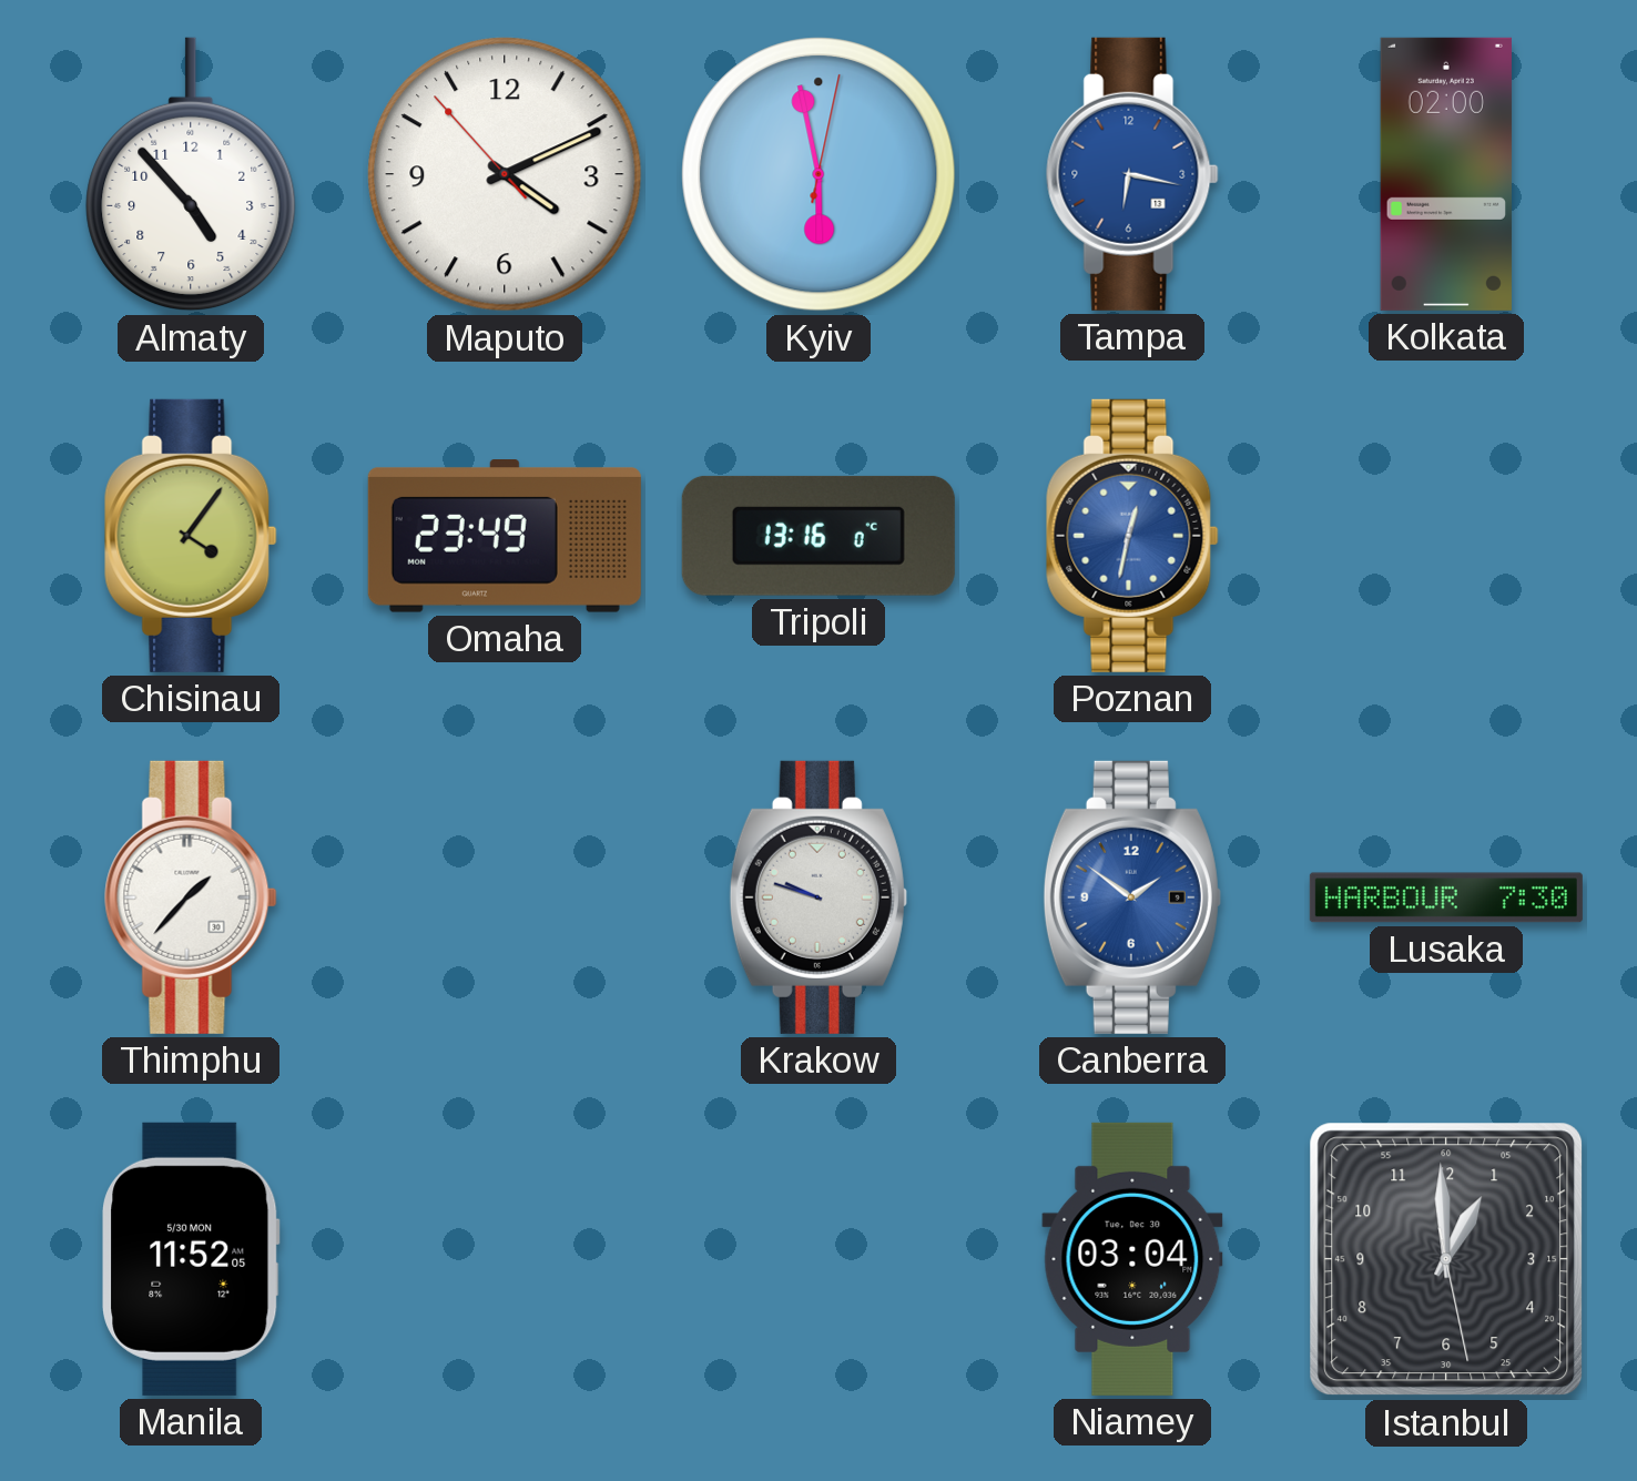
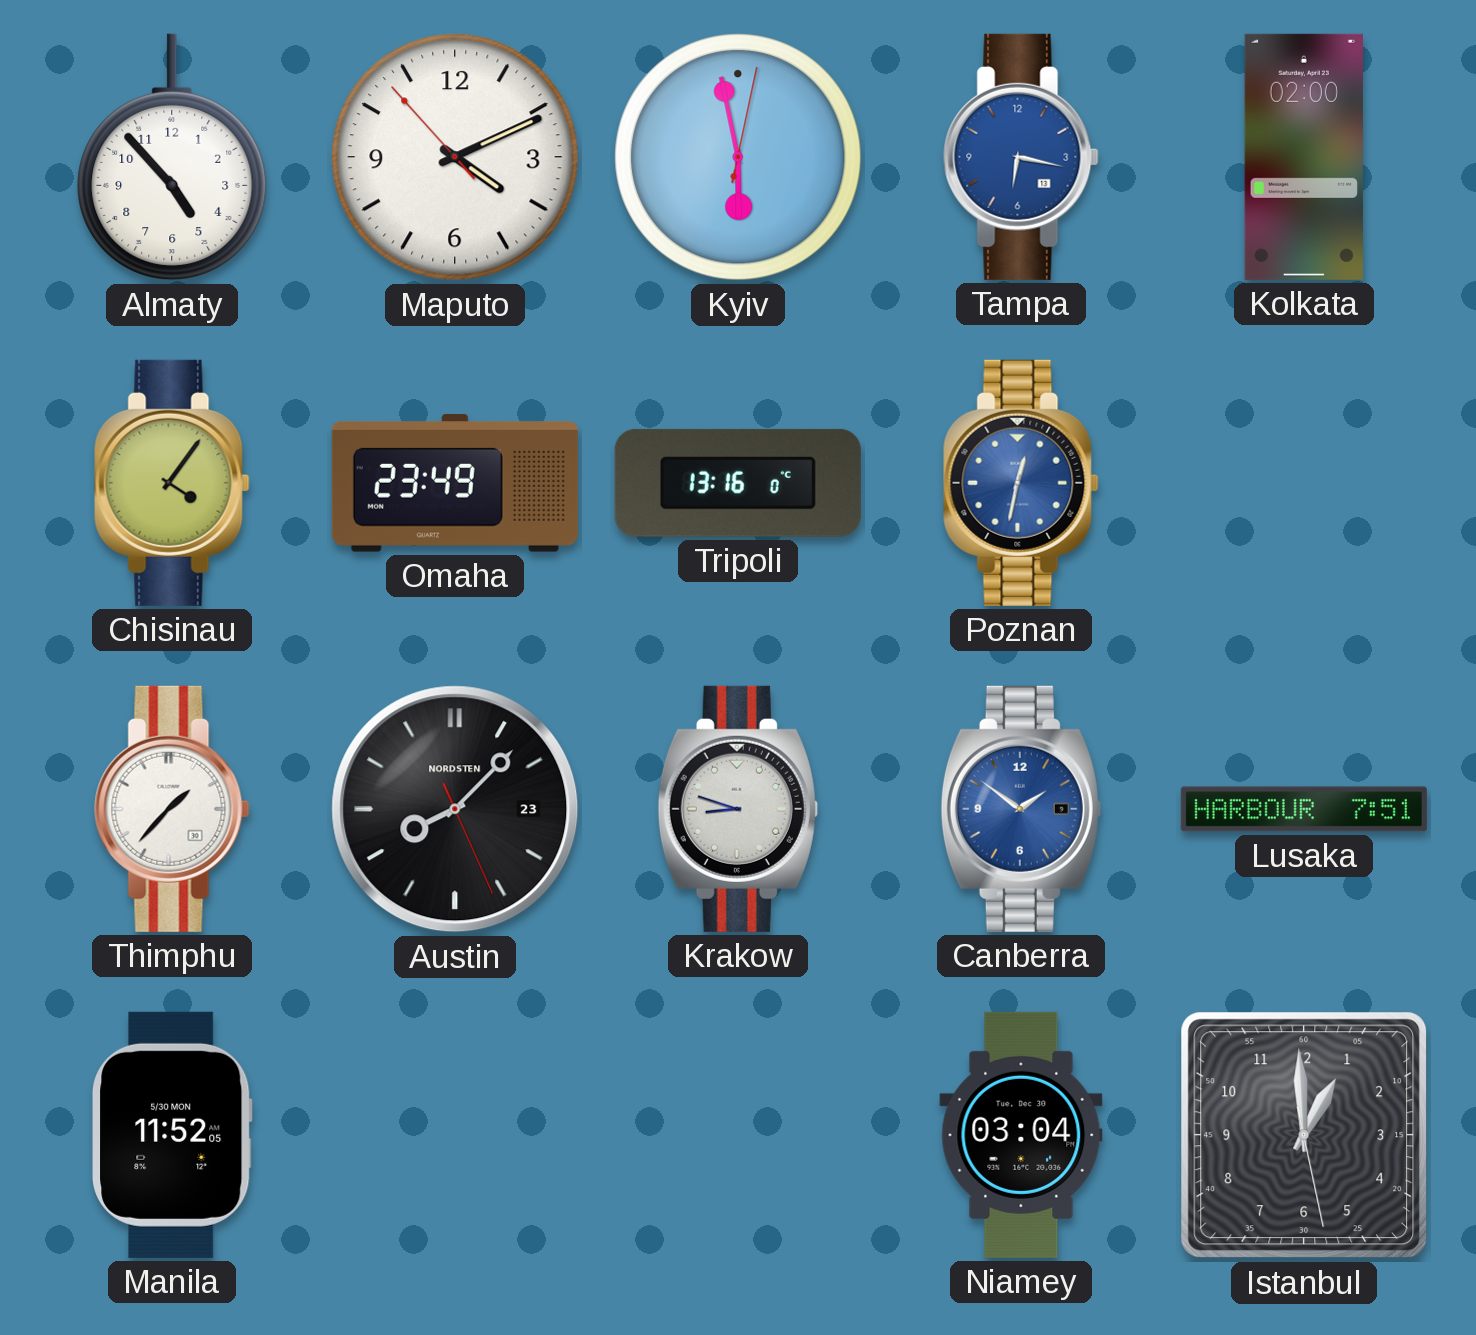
Austin: none -> 8:07 (455, 809)
Krakow: 9:48 -> 8:48 (738, 809)
Lusaka: 7:30 -> 7:51 (1304, 809)
